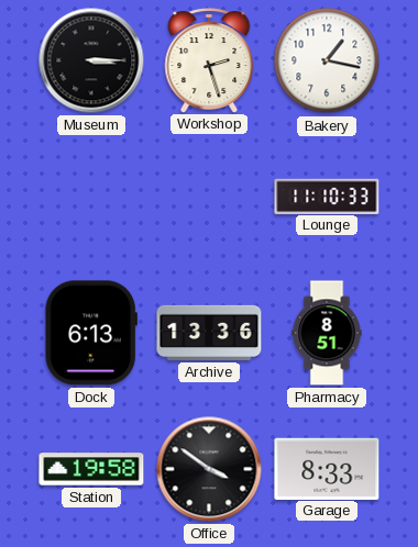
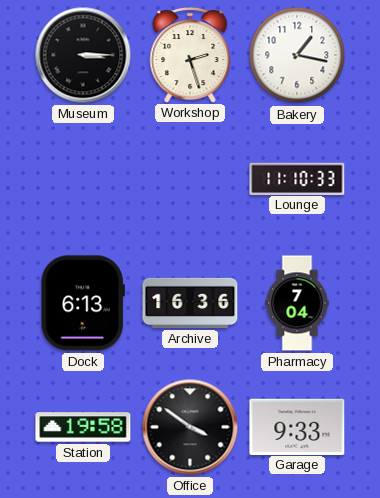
Archive: 13:36 -> 16:36 (190, 303)
Pharmacy: 8:51 -> 7:04 (297, 303)
Garage: 8:33 -> 9:33 (297, 426)
